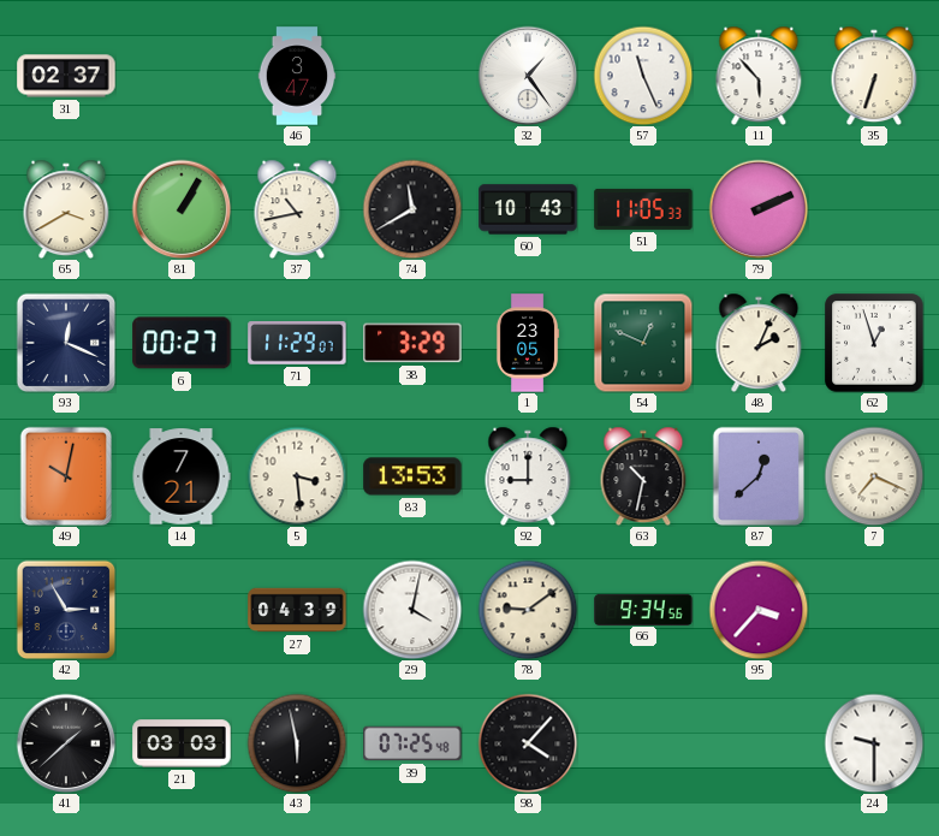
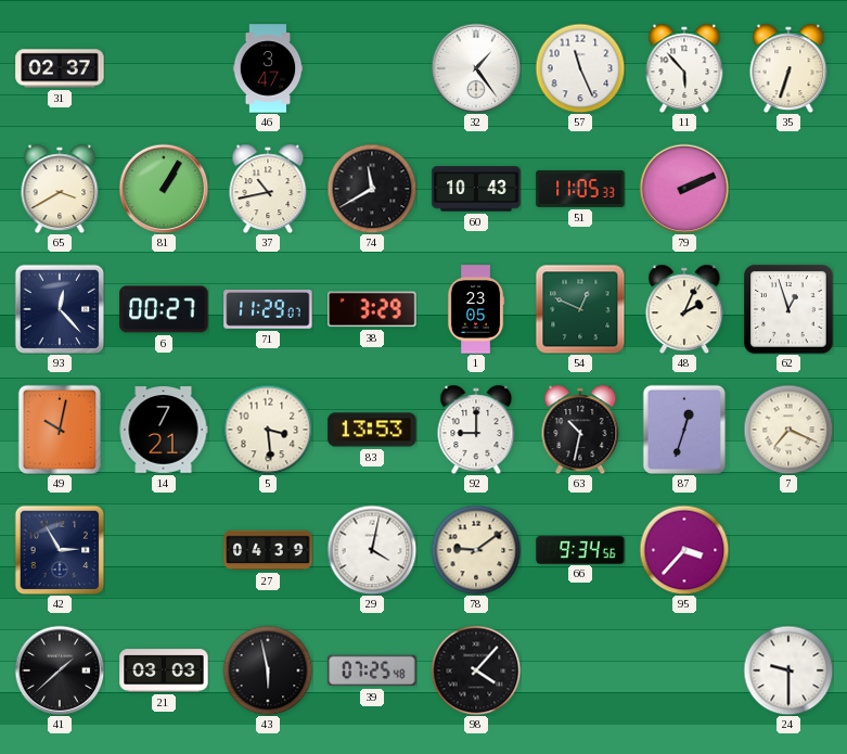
93: 12:19 -> 12:23 (60, 309)
87: 12:38 -> 12:33 (683, 430)
